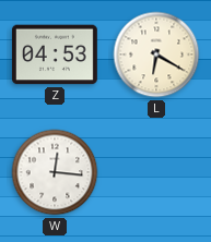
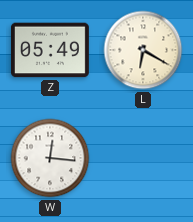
Z: 04:53 -> 05:49 (50, 50)
